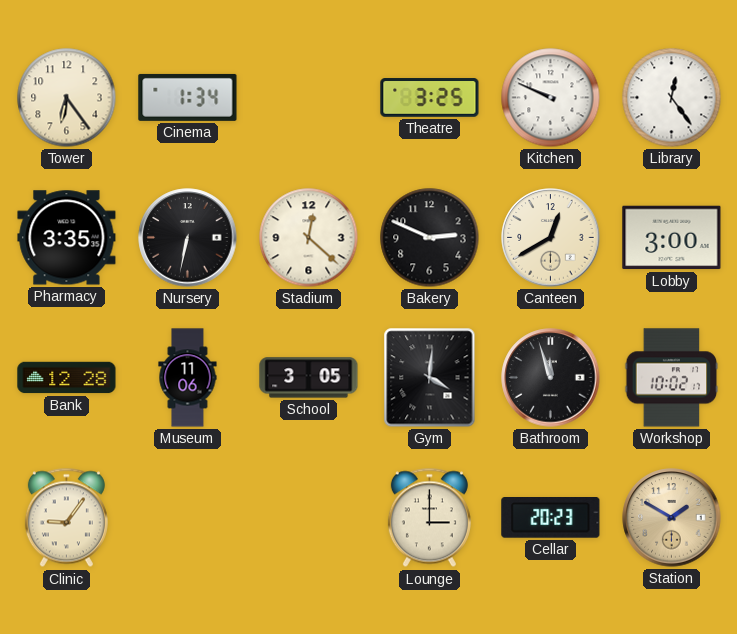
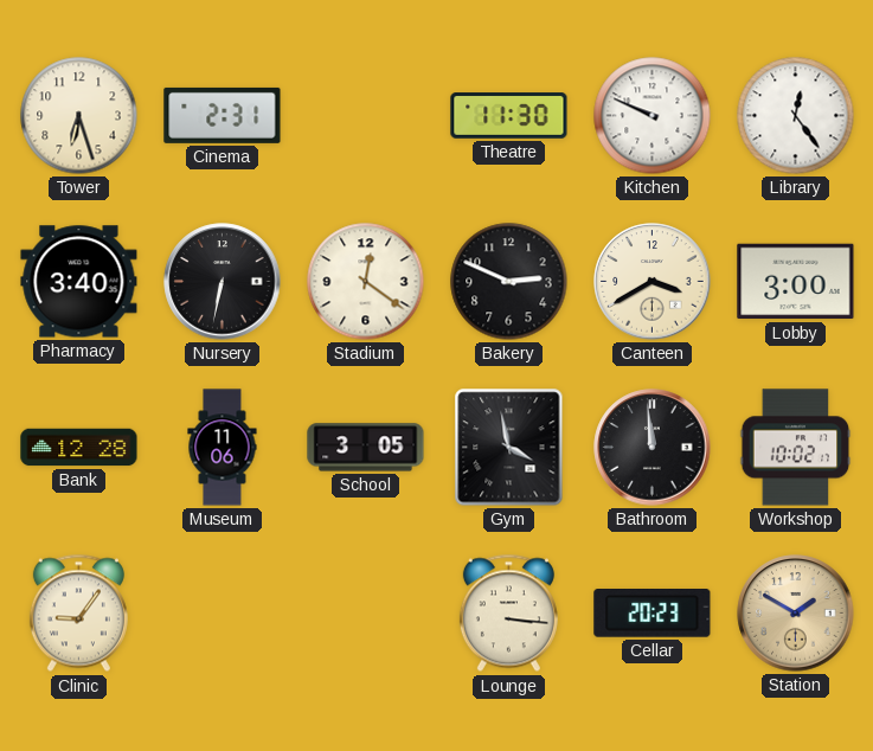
Tower: 6:24 -> 6:27 (79, 116)
Cinema: 1:34 -> 2:31 (223, 115)
Theatre: 3:25 -> 11:30 (509, 116)
Pharmacy: 3:35 -> 3:40 (79, 282)
Stadium: 12:22 -> 12:21 (366, 282)
Canteen: 12:40 -> 3:40 (653, 282)
Gym: 4:01 -> 3:58 (509, 448)
Bathroom: 11:57 -> 11:59 (653, 448)
Lounge: 3:00 -> 3:16 (508, 614)
